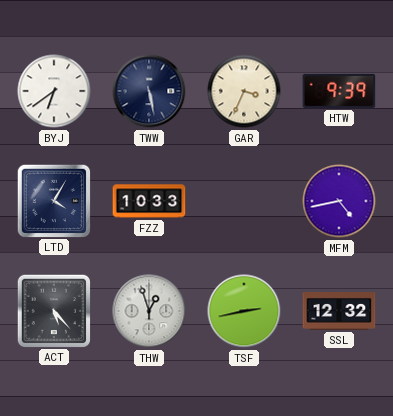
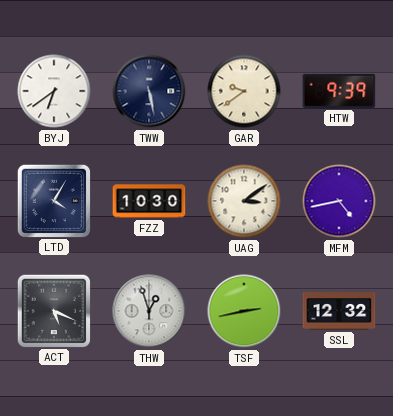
GAR: 3:34 -> 9:39 (244, 91)
FZZ: 10:33 -> 10:30 (149, 201)
UAG: none -> 3:09 (244, 201)
ACT: 5:23 -> 5:19 (53, 310)
